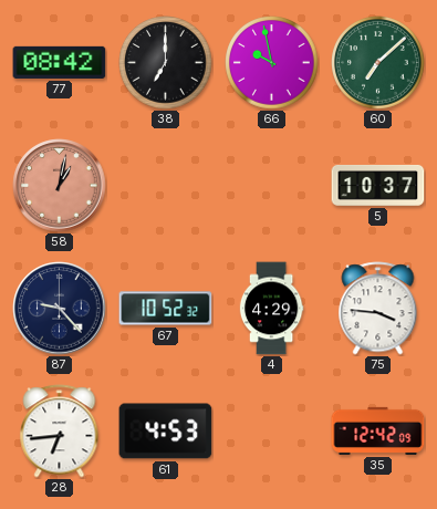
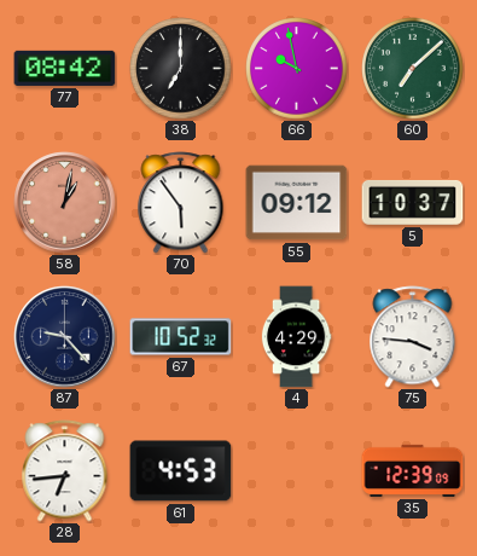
70: none -> 5:54 (181, 203)
55: none -> 09:12 (297, 203)
35: 12:42 -> 12:39 (413, 470)
